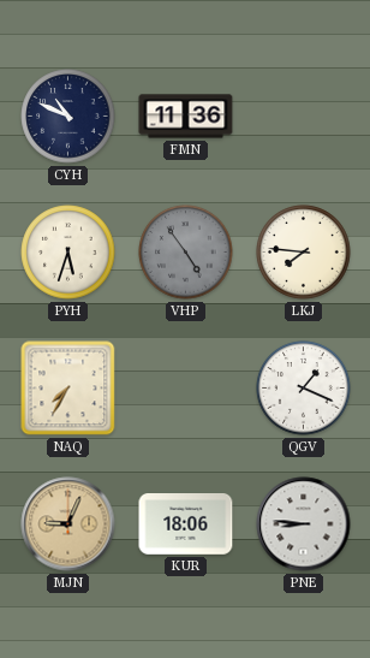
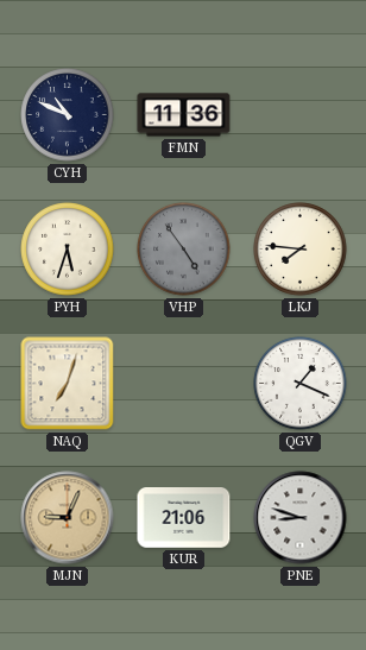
NAQ: 7:35 -> 7:03 (68, 384)
KUR: 18:06 -> 21:06 (184, 518)
PNE: 8:46 -> 8:48 (301, 518)
